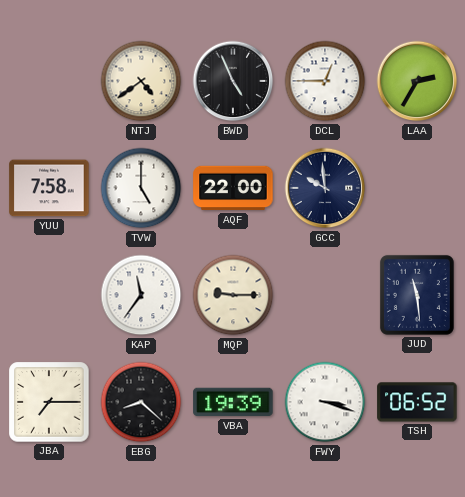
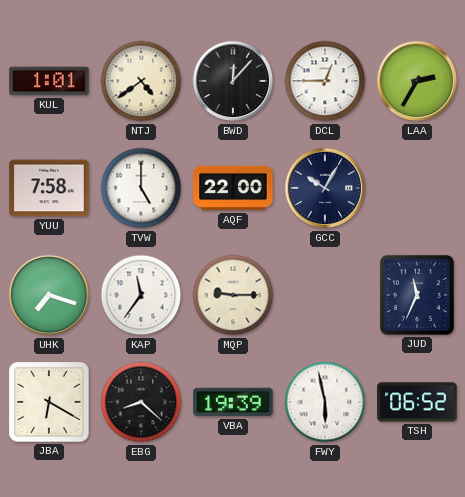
KUL: none -> 1:01 (49, 81)
BWD: 4:56 -> 12:07 (233, 81)
GCC: 9:59 -> 10:05 (325, 188)
UHK: none -> 7:18 (49, 295)
JUD: 11:29 -> 11:34 (417, 295)
JBA: 7:15 -> 6:20 (49, 402)
FWY: 3:18 -> 5:58 (325, 402)
